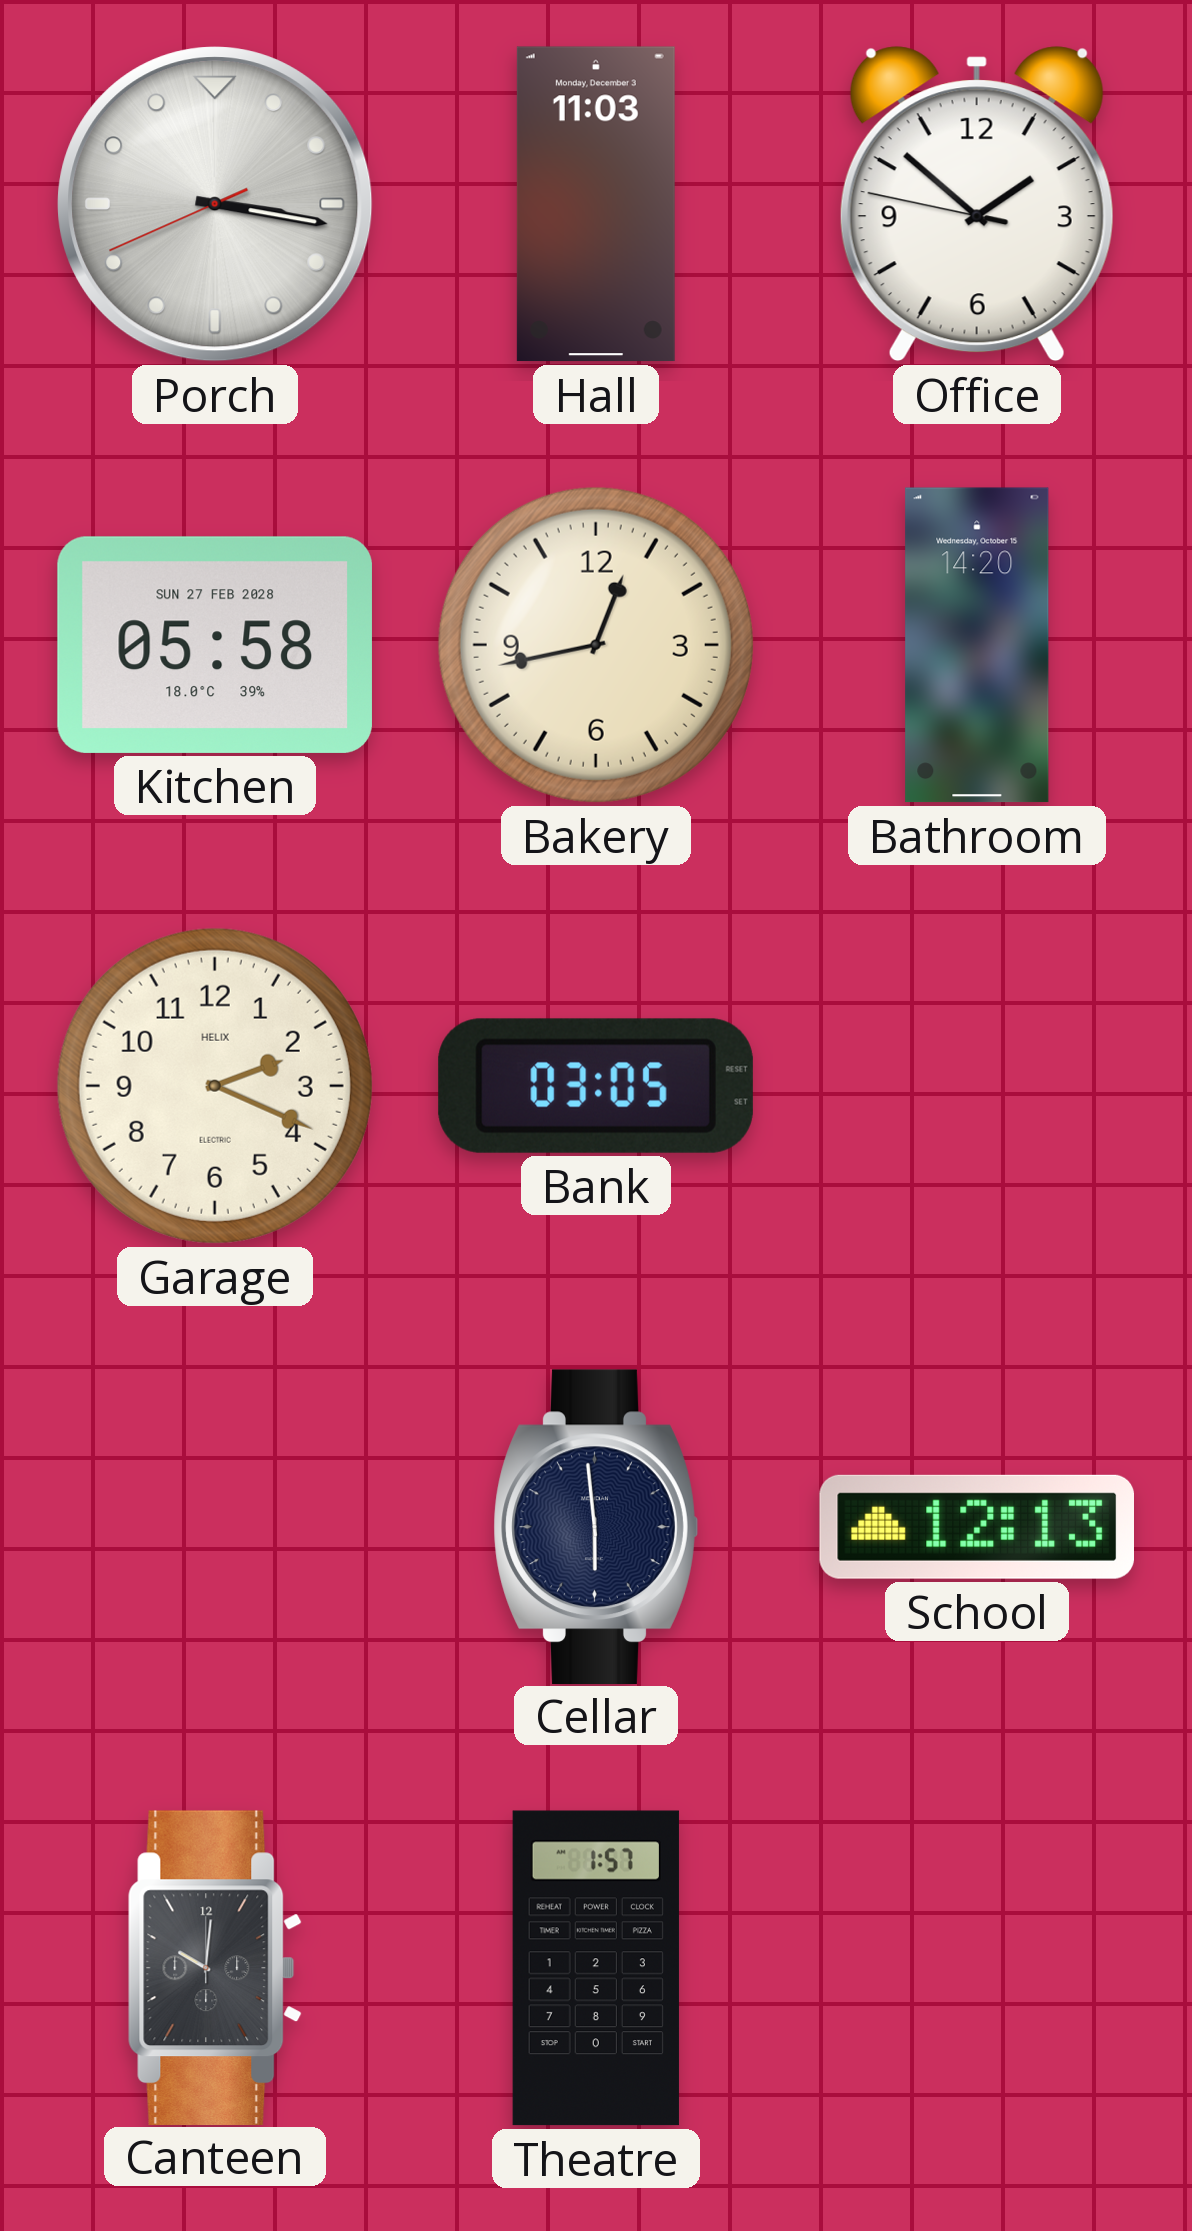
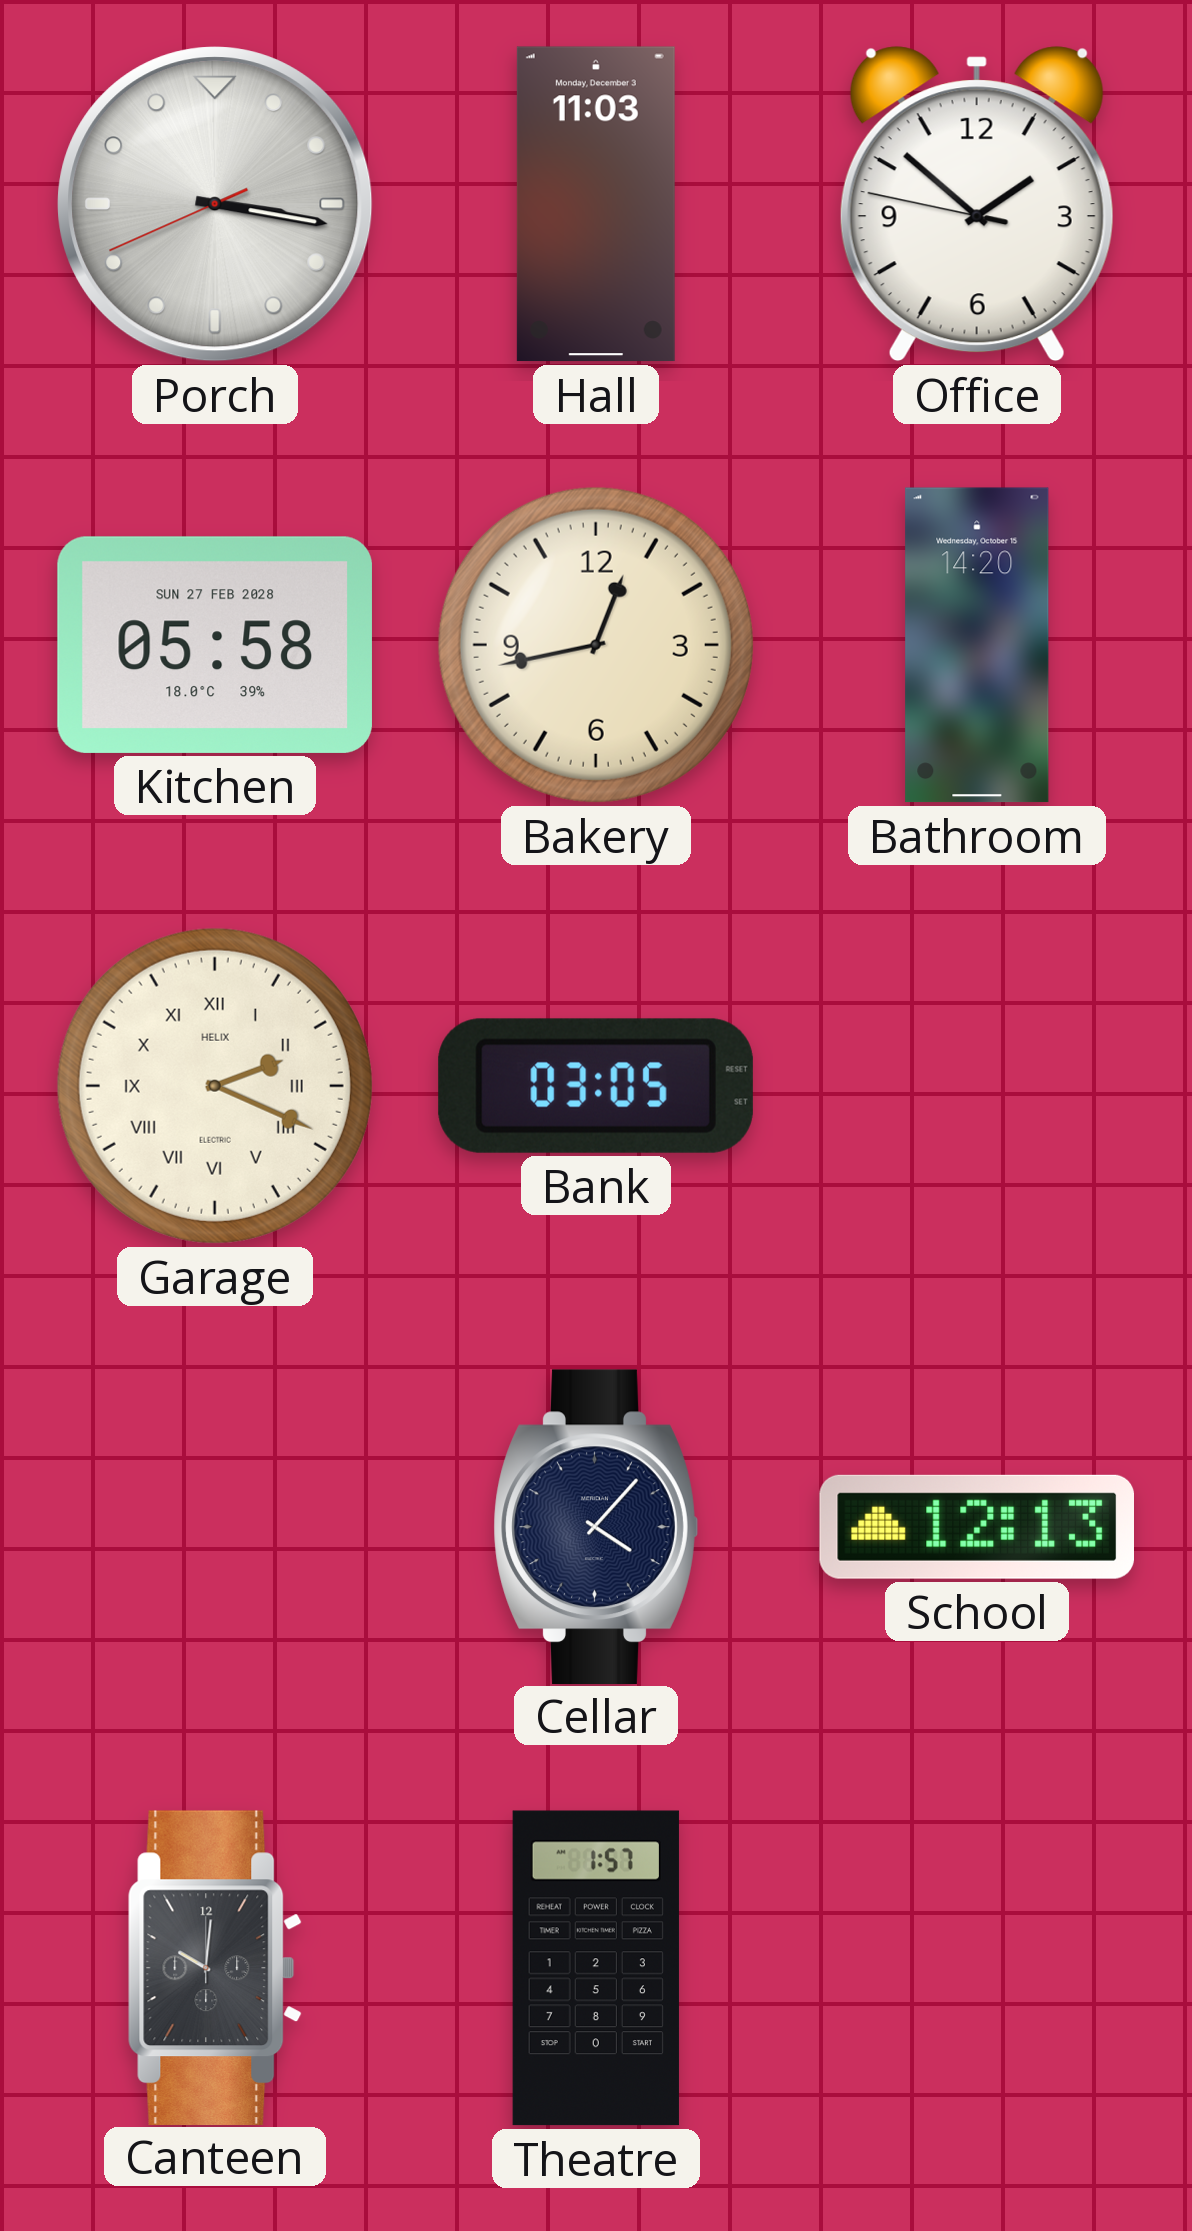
Garage numerals: Arabic -> Roman (215, 1086)
Cellar: 5:59 -> 4:07 (596, 1526)
